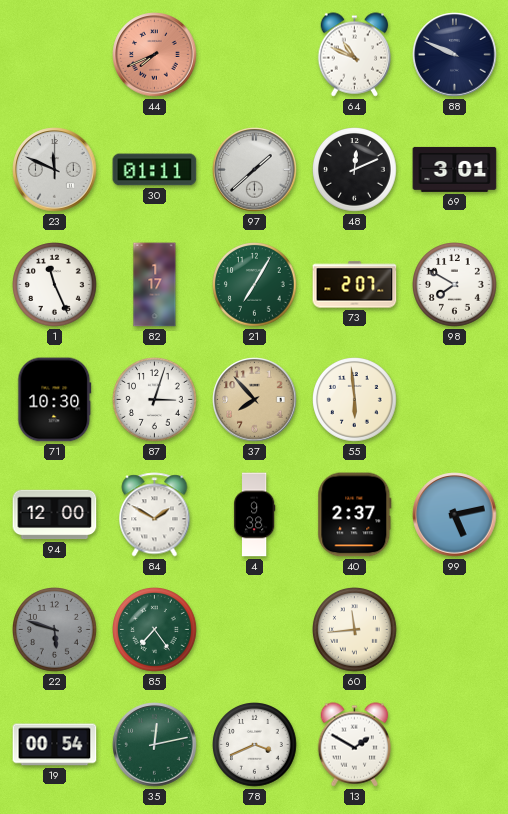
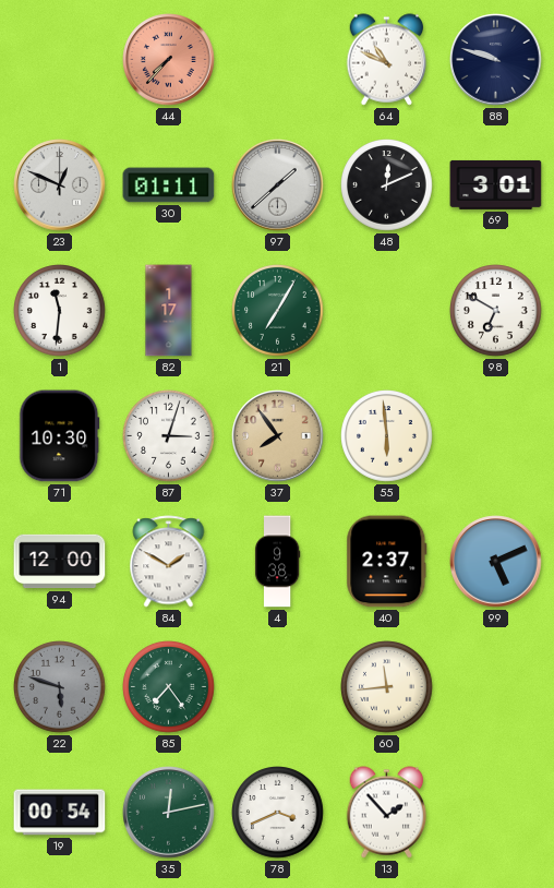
44: 7:41 -> 7:37 (169, 60)
88: 9:49 -> 9:48 (496, 60)
23: 11:49 -> 12:49 (60, 185)
1: 11:26 -> 11:31 (60, 311)
73: 2:07 -> none (355, 285)
98: 7:50 -> 6:50 (496, 311)
37: 7:53 -> 7:54 (278, 436)
99: 5:13 -> 5:11 (496, 562)
13: 1:50 -> 1:53 (387, 813)
